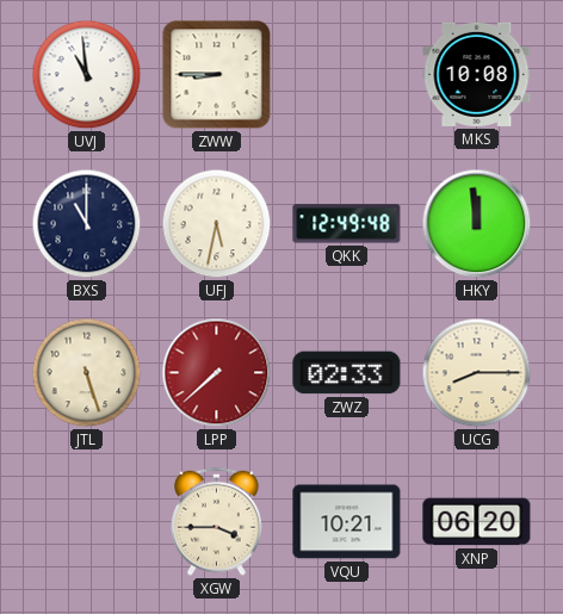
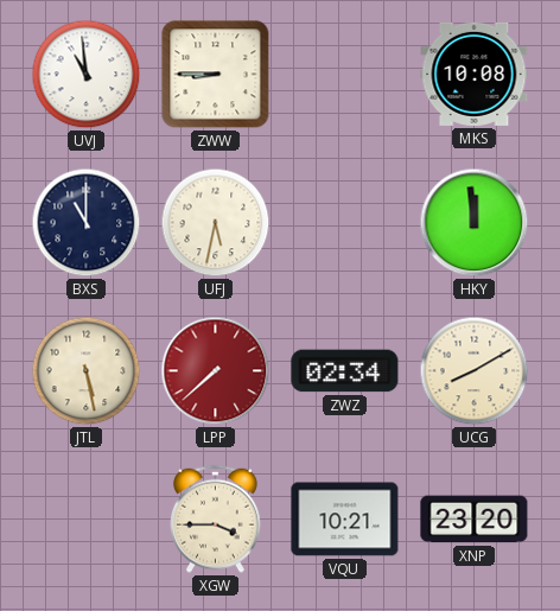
QKK: 12:49 -> none (347, 224)
JTL: 5:27 -> 5:28 (87, 371)
ZWZ: 02:33 -> 02:34 (345, 371)
UCG: 8:15 -> 8:10 (475, 371)
XNP: 06:20 -> 23:20 (475, 520)
